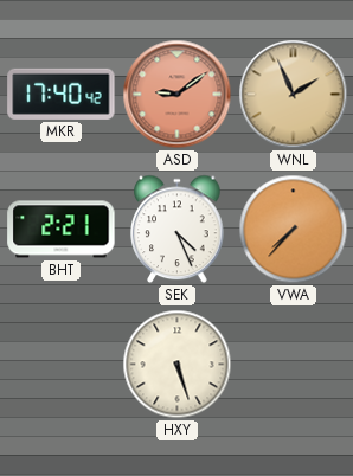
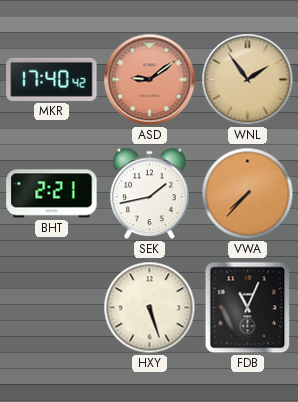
WNL: 1:56 -> 1:54 (248, 80)
SEK: 4:26 -> 1:43 (150, 194)
FDB: none -> 11:04 (248, 308)
